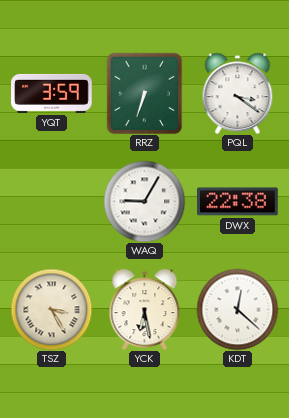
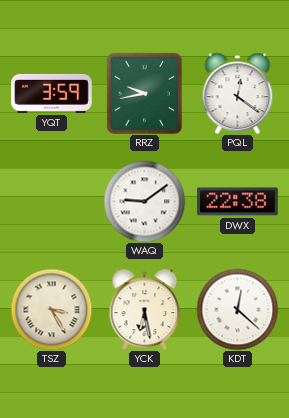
RRZ: 6:33 -> 9:43 (145, 93)
PQL: 3:21 -> 12:21 (238, 93)
WAQ: 9:05 -> 9:09 (144, 201)
